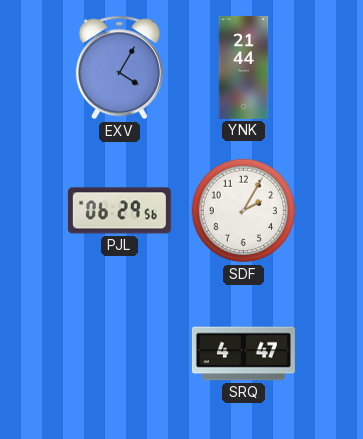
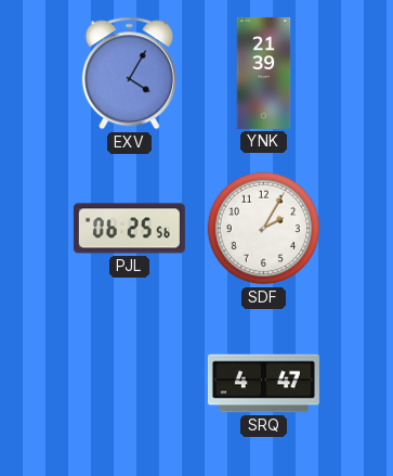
YNK: 21:44 -> 21:39 (264, 73)
PJL: 06:29 -> 06:25 (129, 229)
